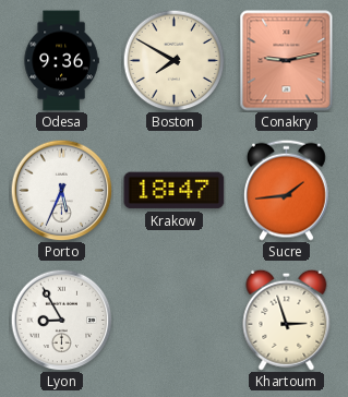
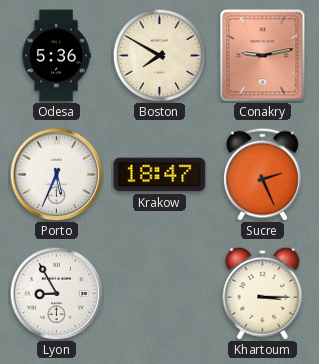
Odesa: 9:36 -> 5:36 (56, 56)
Sucre: 1:44 -> 2:26 (262, 174)
Khartoum: 2:57 -> 3:15 (263, 293)
